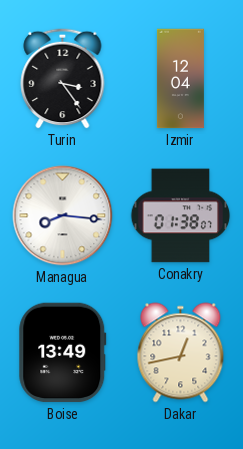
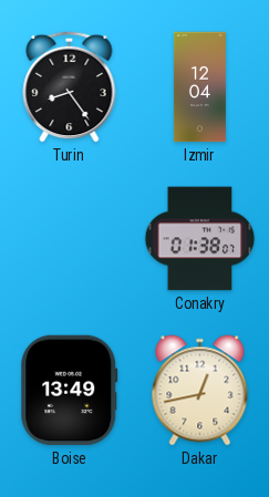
Turin: 3:24 -> 8:24 (70, 86)
Managua: 8:16 -> none (63, 216)
